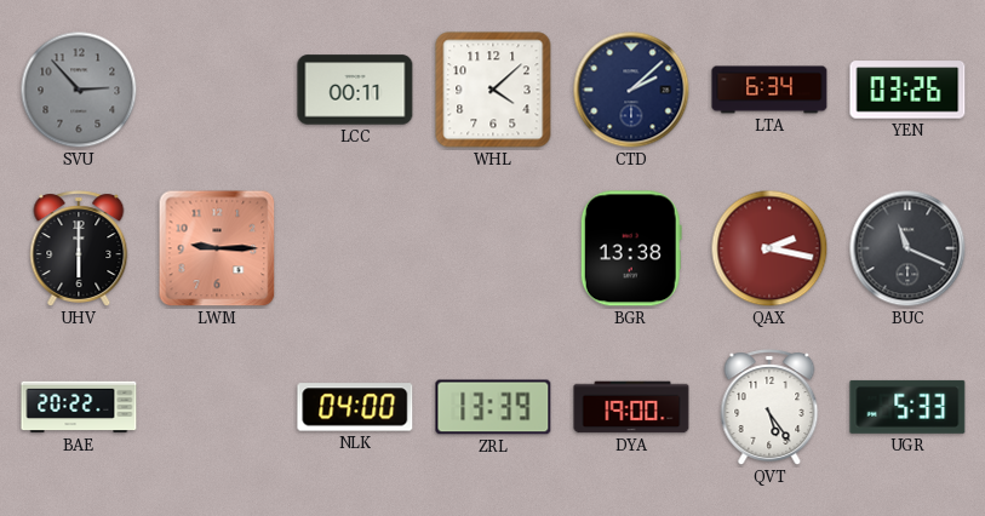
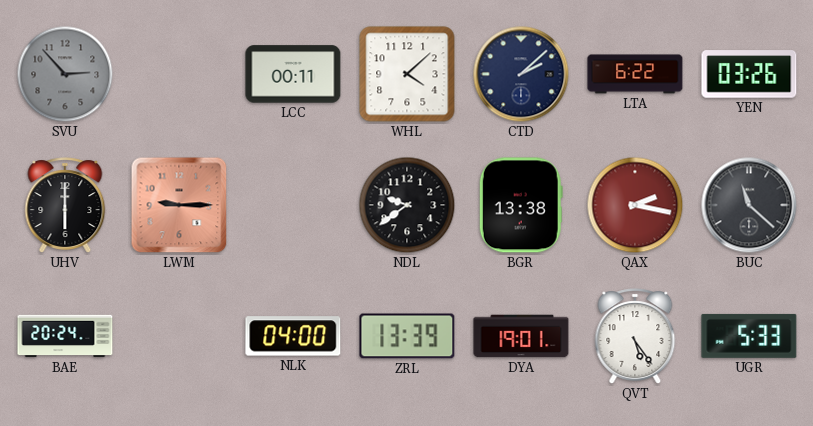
LTA: 6:34 -> 6:22 (635, 74)
NDL: none -> 9:39 (407, 205)
BUC: 11:19 -> 11:22 (749, 205)
BAE: 20:22 -> 20:24 (65, 336)
DYA: 19:00 -> 19:01 (521, 336)
